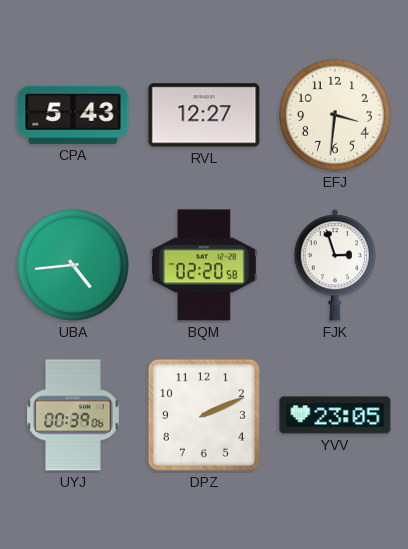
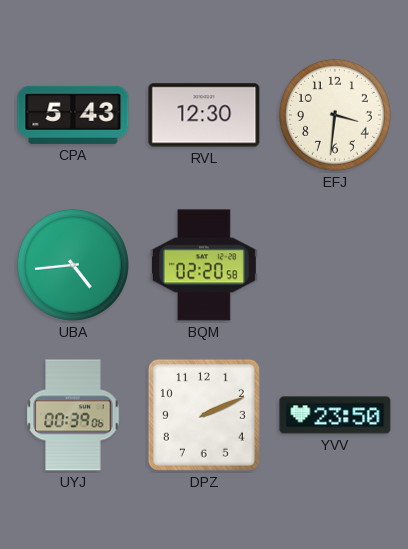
RVL: 12:27 -> 12:30 (204, 115)
FJK: 2:57 -> none (334, 265)
YVV: 23:05 -> 23:50 (335, 415)
